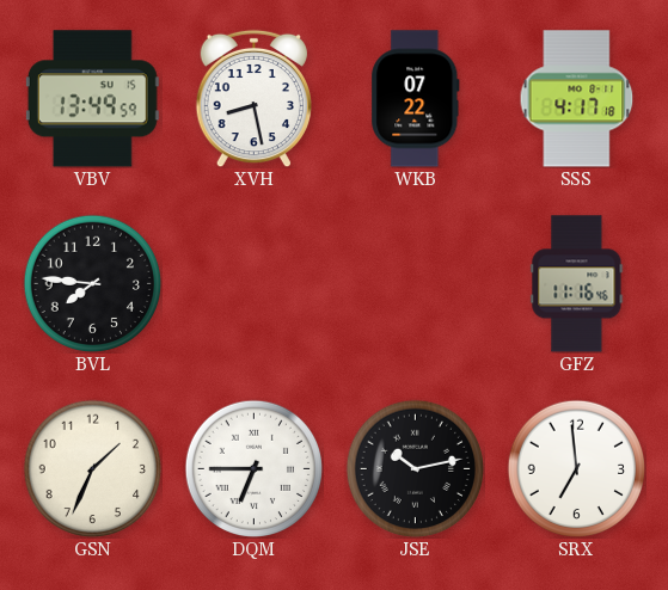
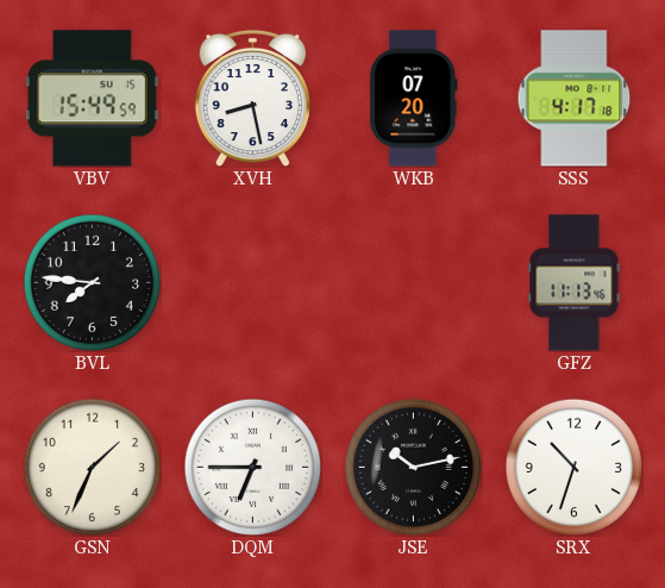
VBV: 13:49 -> 15:49 (92, 99)
WKB: 07:22 -> 07:20 (414, 99)
GFZ: 11:16 -> 11:13 (575, 283)
SRX: 6:59 -> 10:33 (573, 467)
